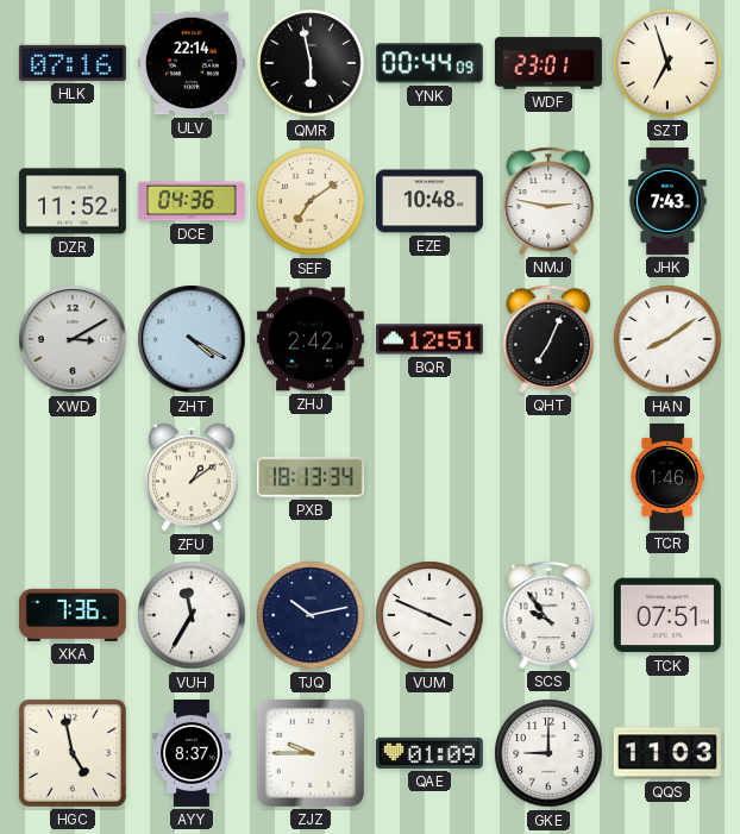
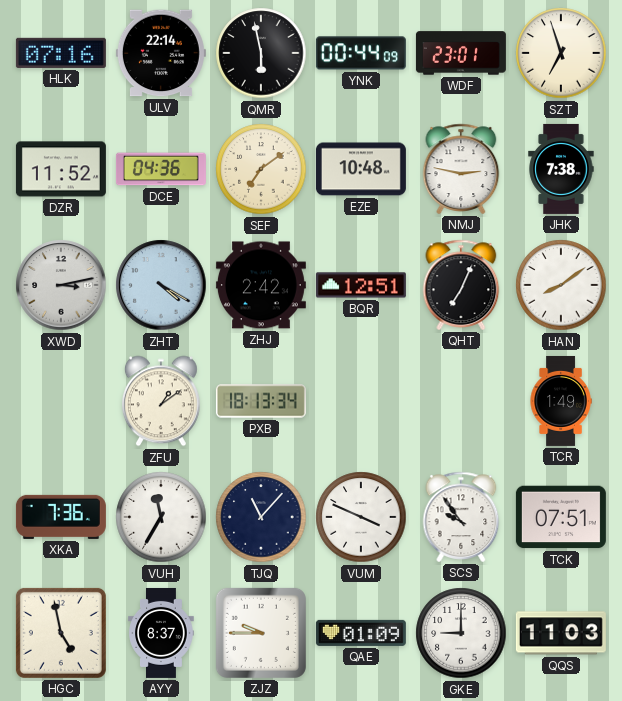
JHK: 7:43 -> 7:38 (561, 169)
XWD: 3:10 -> 3:13 (61, 285)
TCR: 1:46 -> 1:49 (561, 401)
TJQ: 10:13 -> 11:07 (261, 517)
